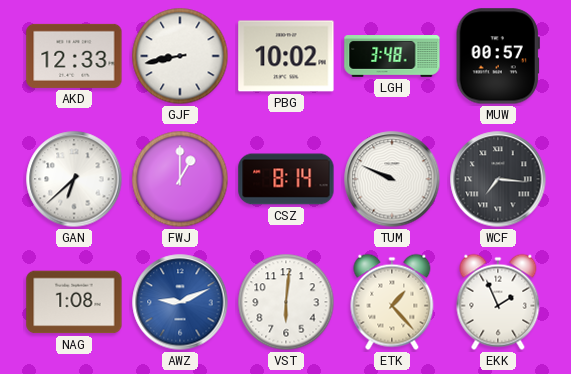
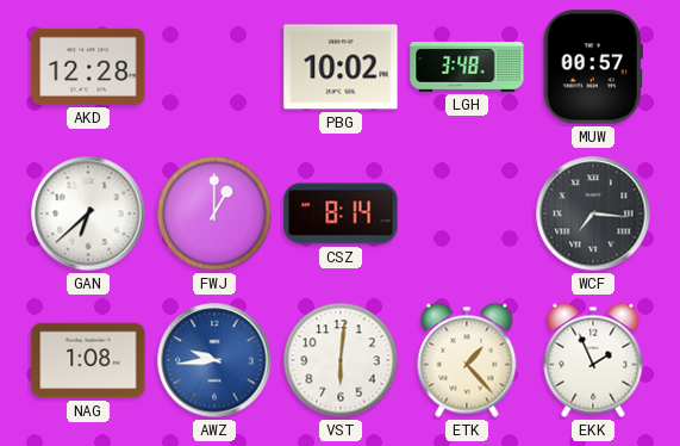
AKD: 12:33 -> 12:28 (88, 67)
GJF: 8:43 -> none (180, 56)
TUM: 9:49 -> none (392, 179)
AWZ: 9:11 -> 9:44 (214, 360)
